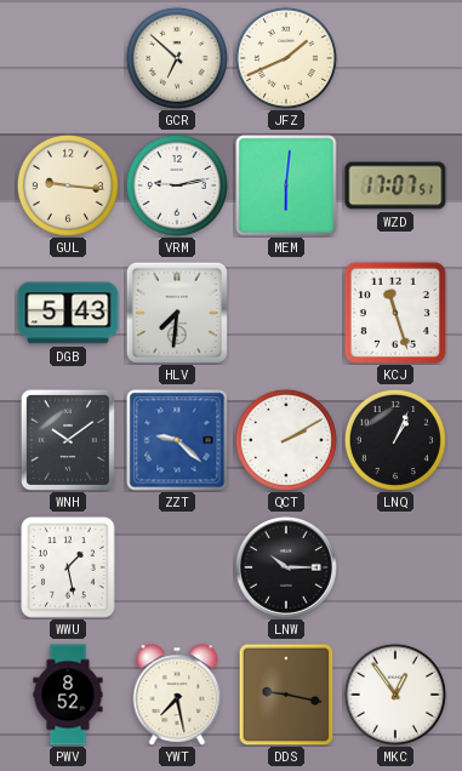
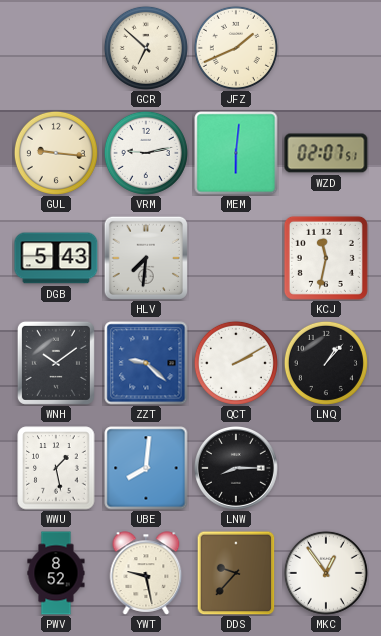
WZD: 17:07 -> 02:07 (326, 153)
KCJ: 11:27 -> 11:32 (326, 258)
LNQ: 1:04 -> 1:07 (326, 363)
UBE: none -> 8:01 (146, 468)
LNW: 10:15 -> 8:15 (236, 468)
YWT: 7:28 -> 9:28 (146, 573)
DDS: 9:17 -> 9:37 (236, 573)
